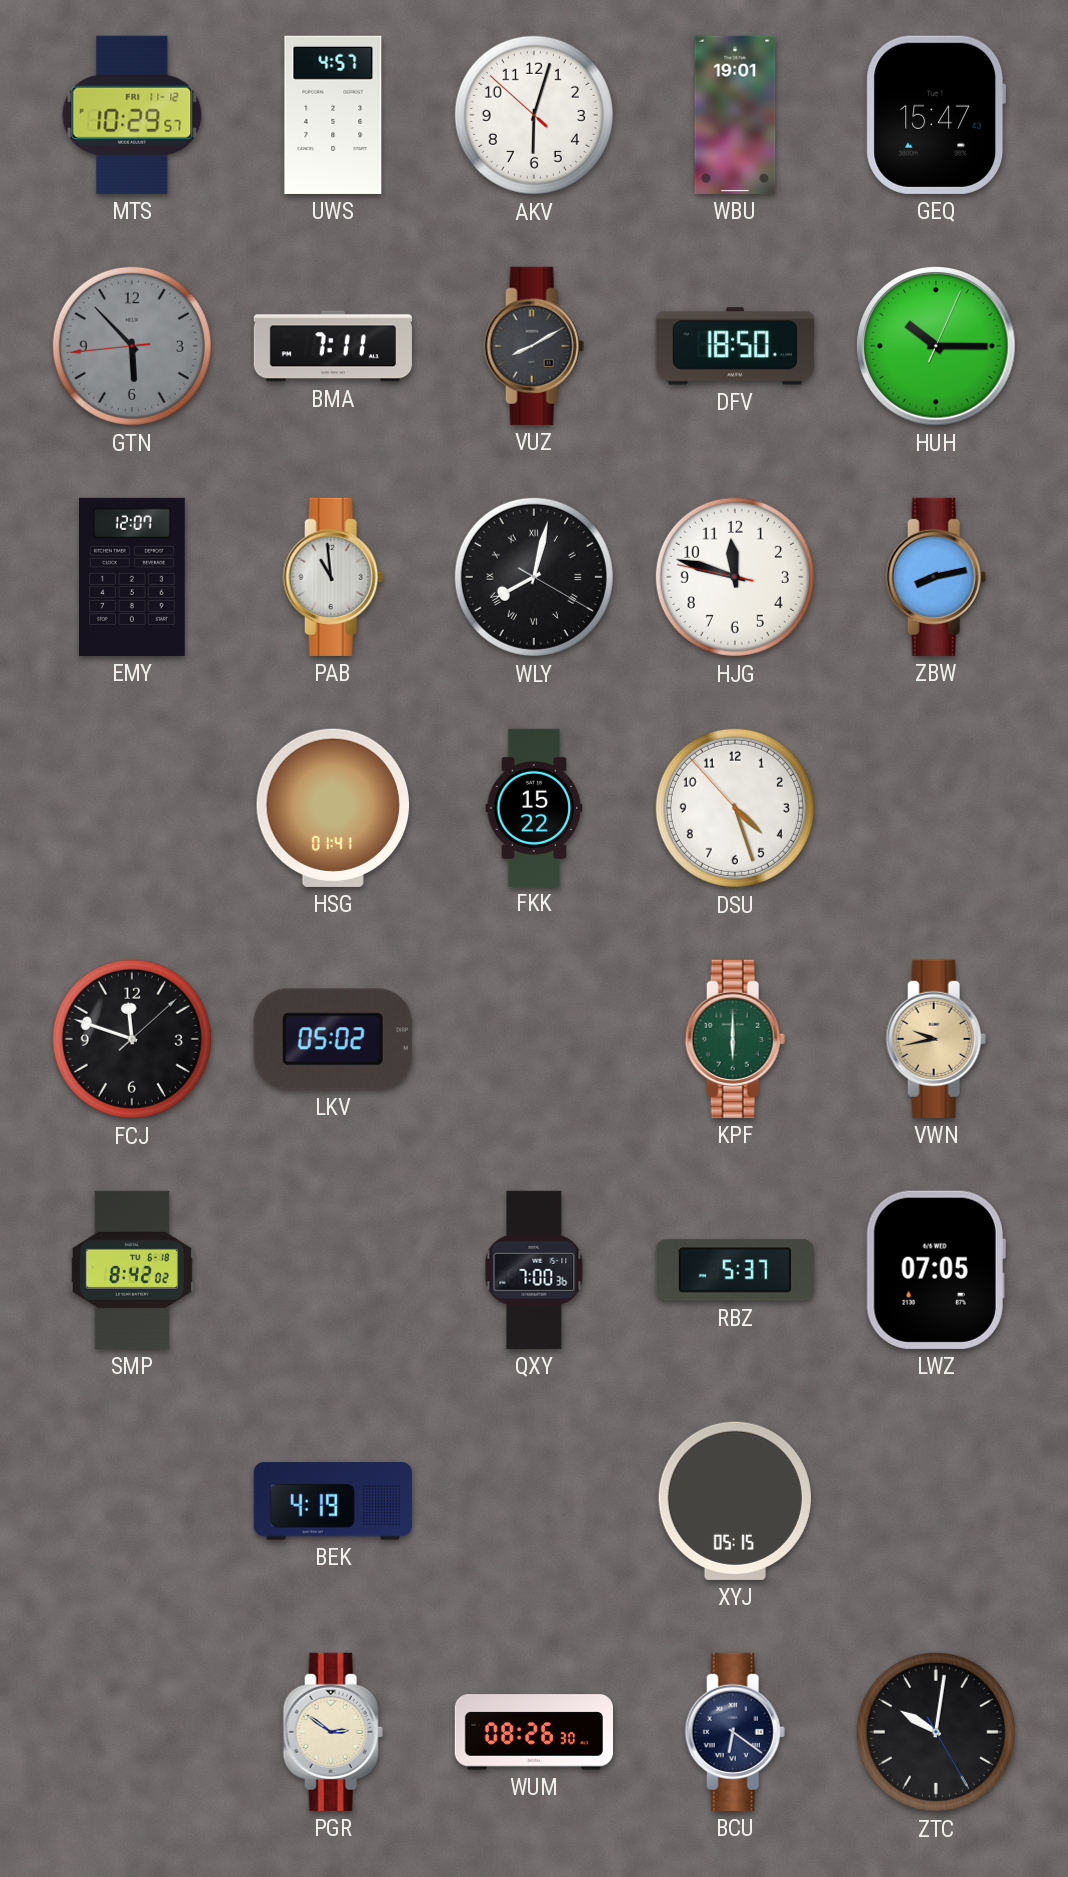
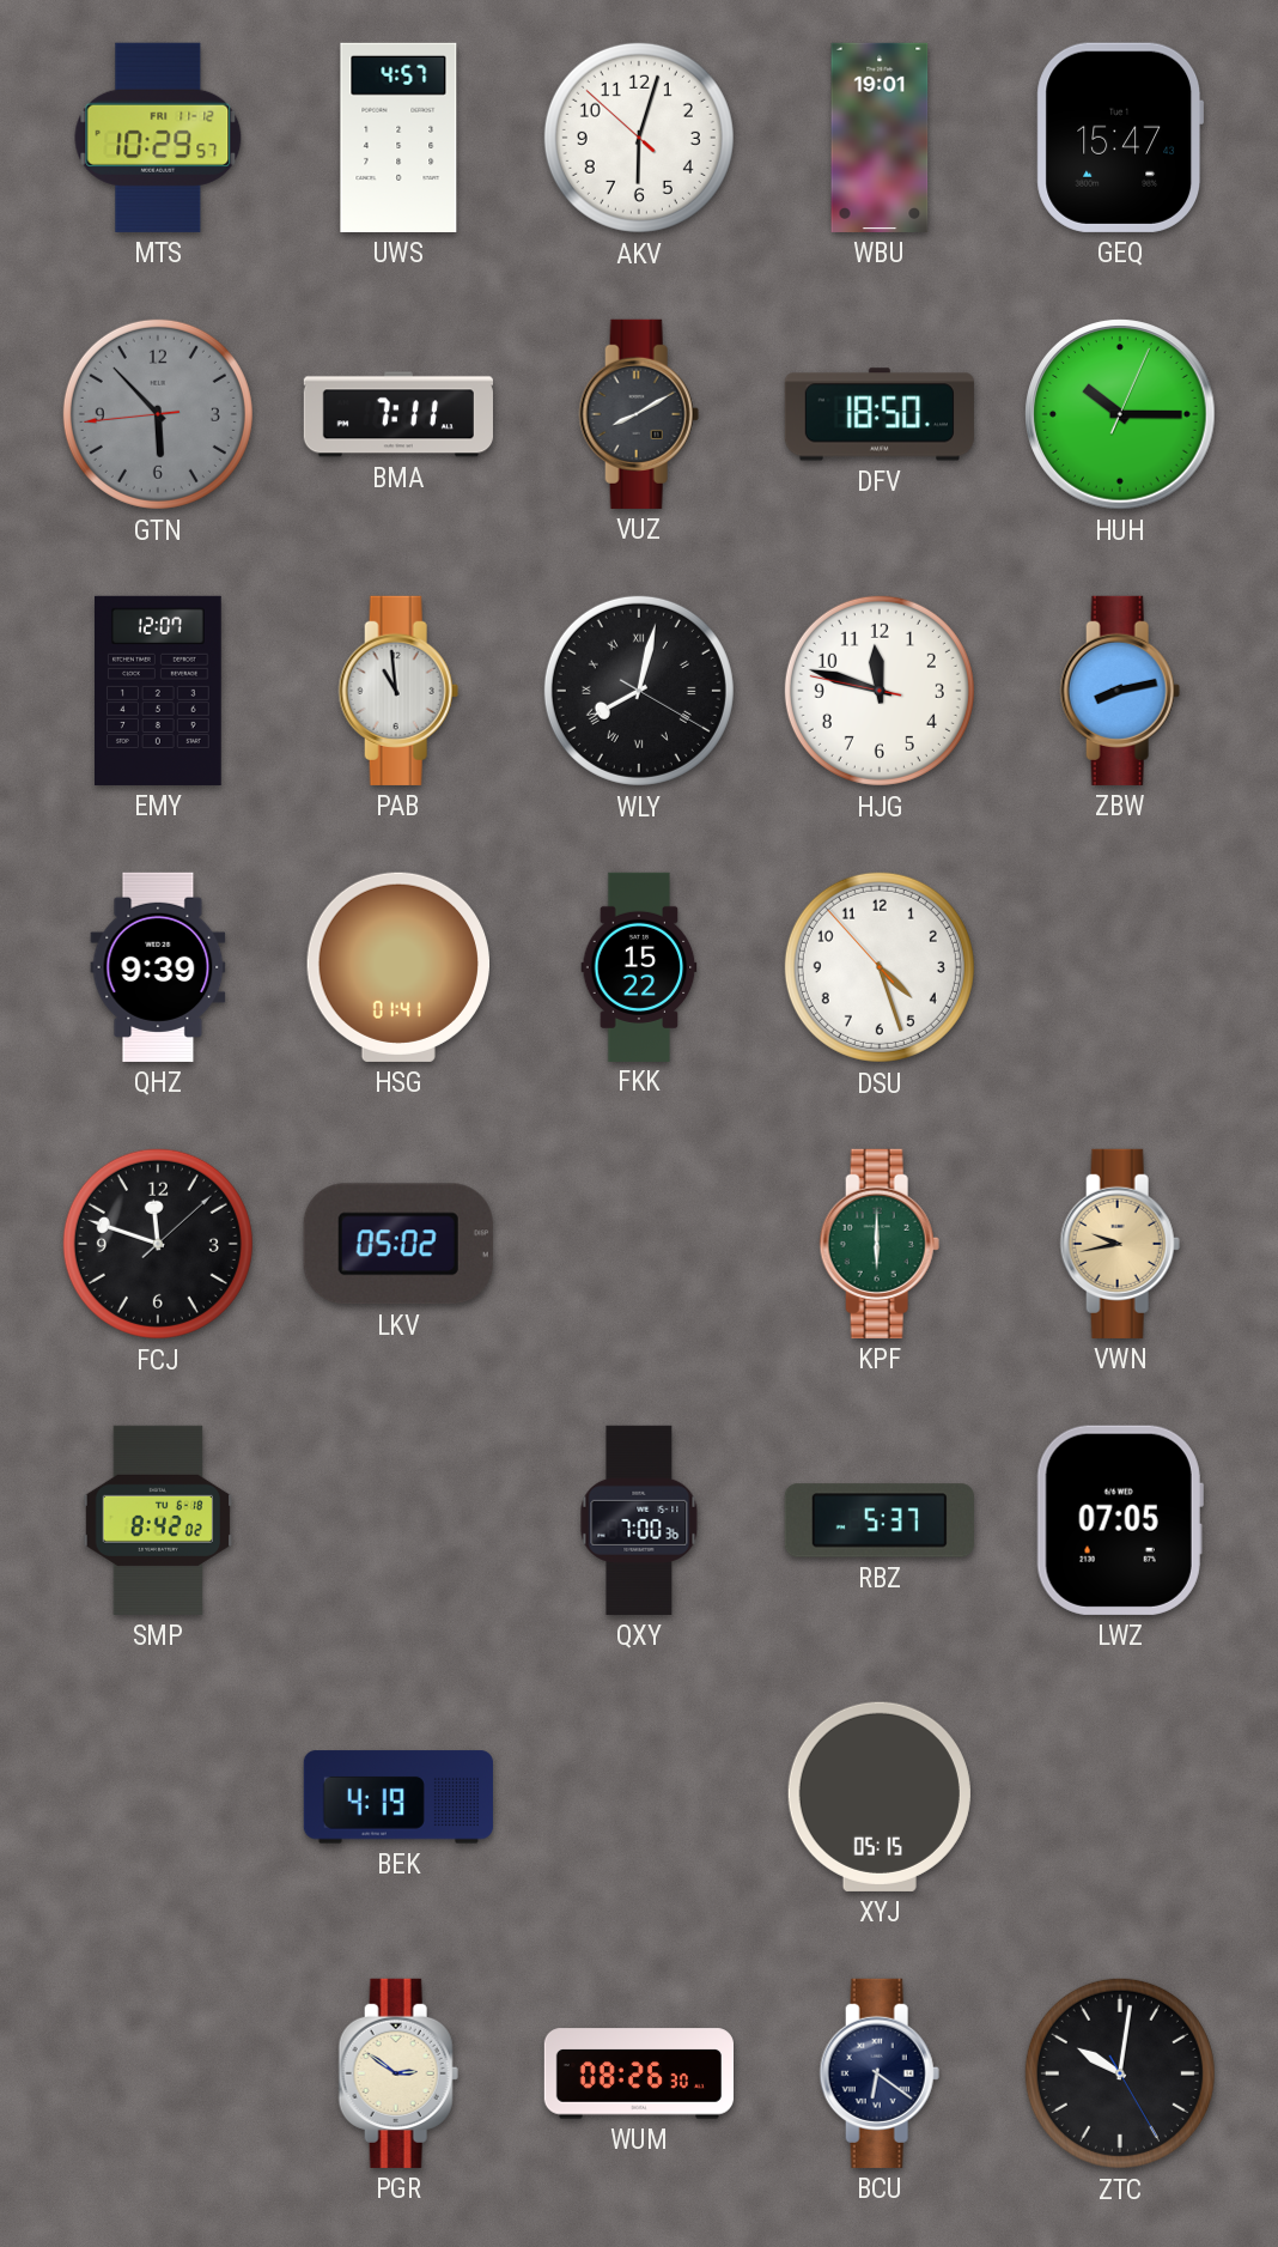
QHZ: none -> 9:39 (158, 967)
